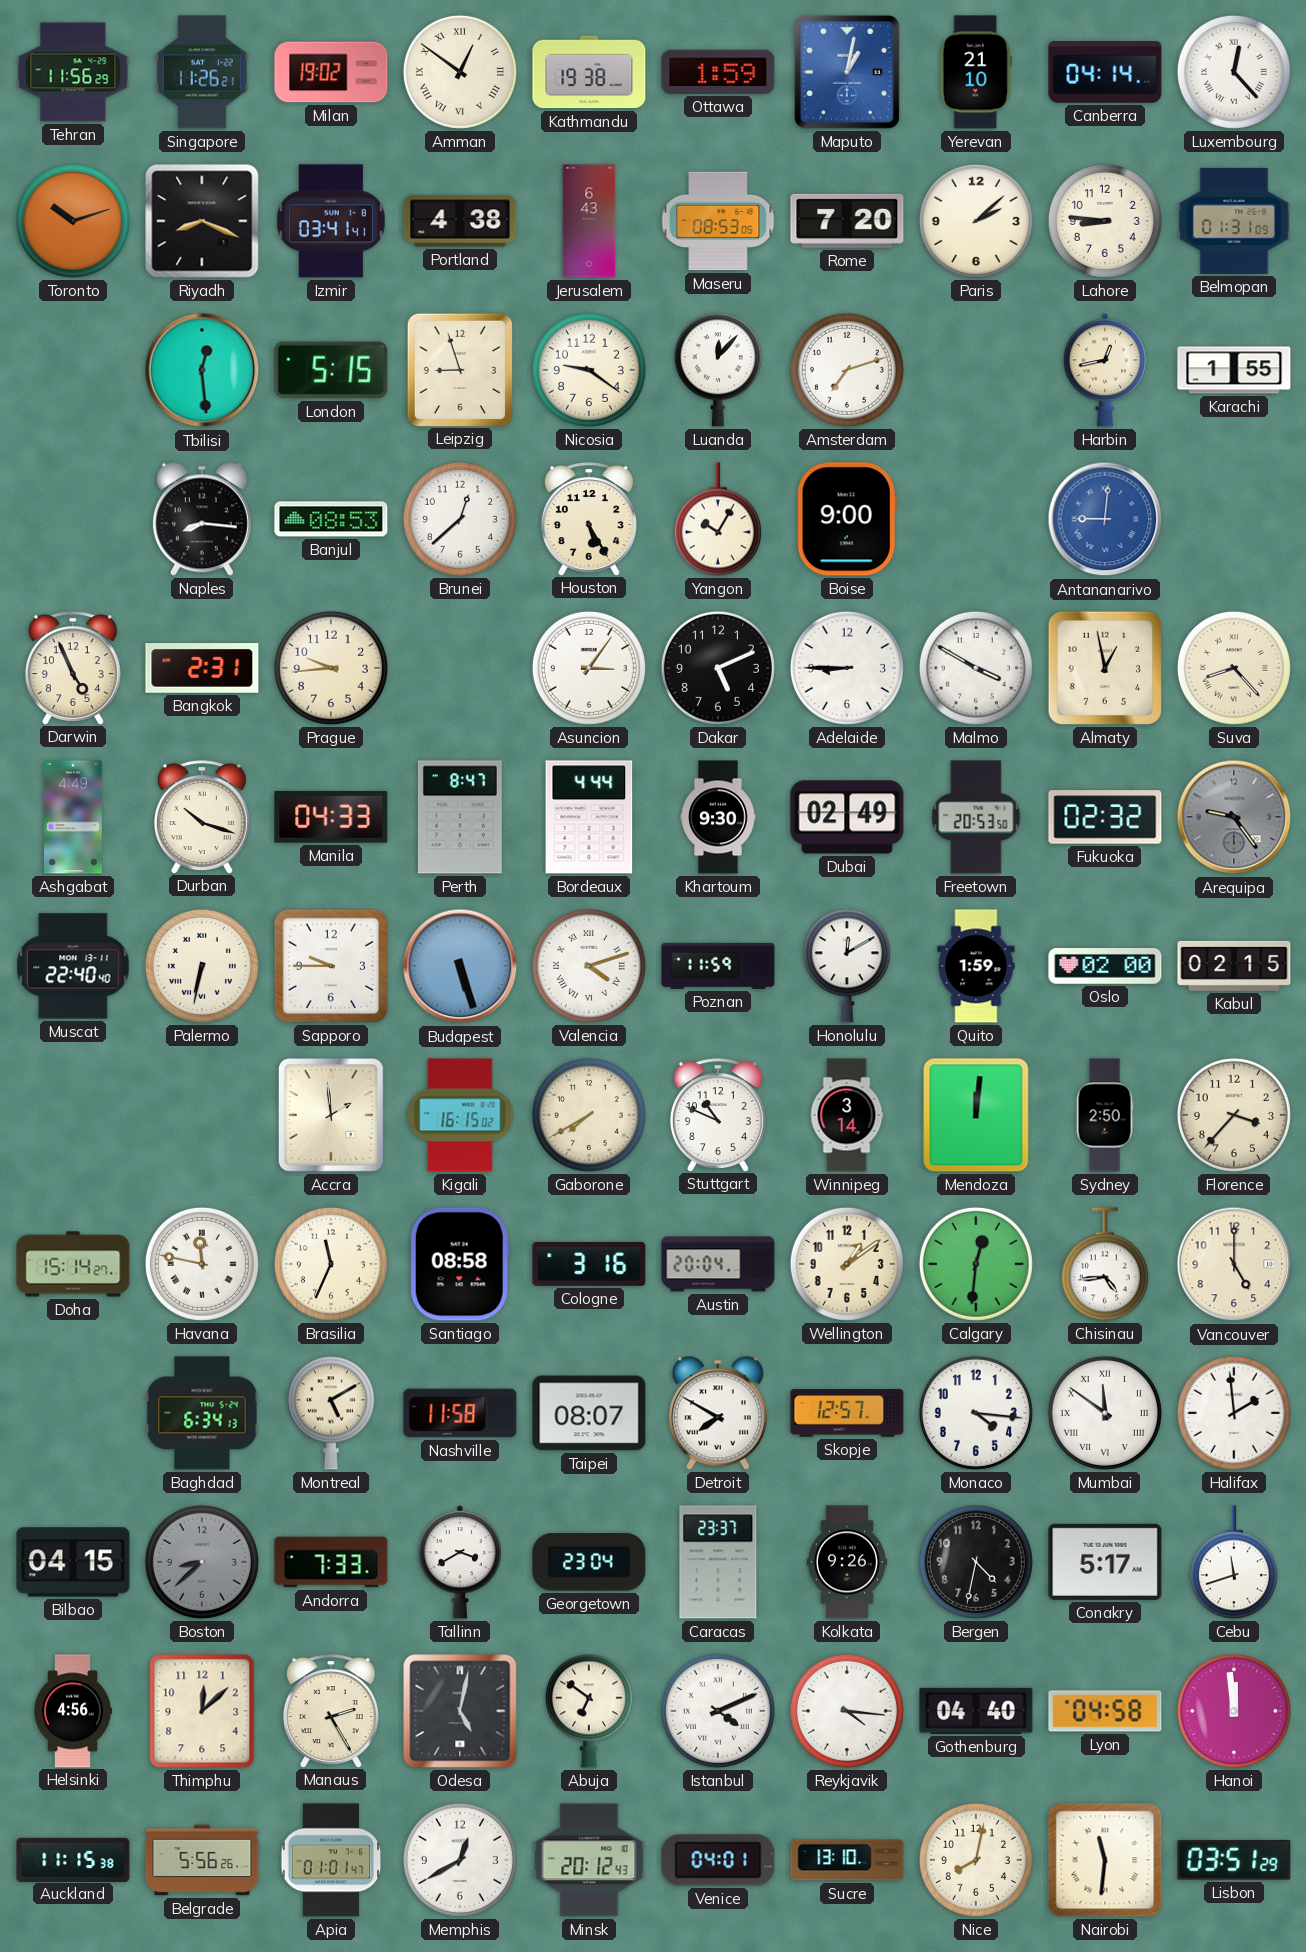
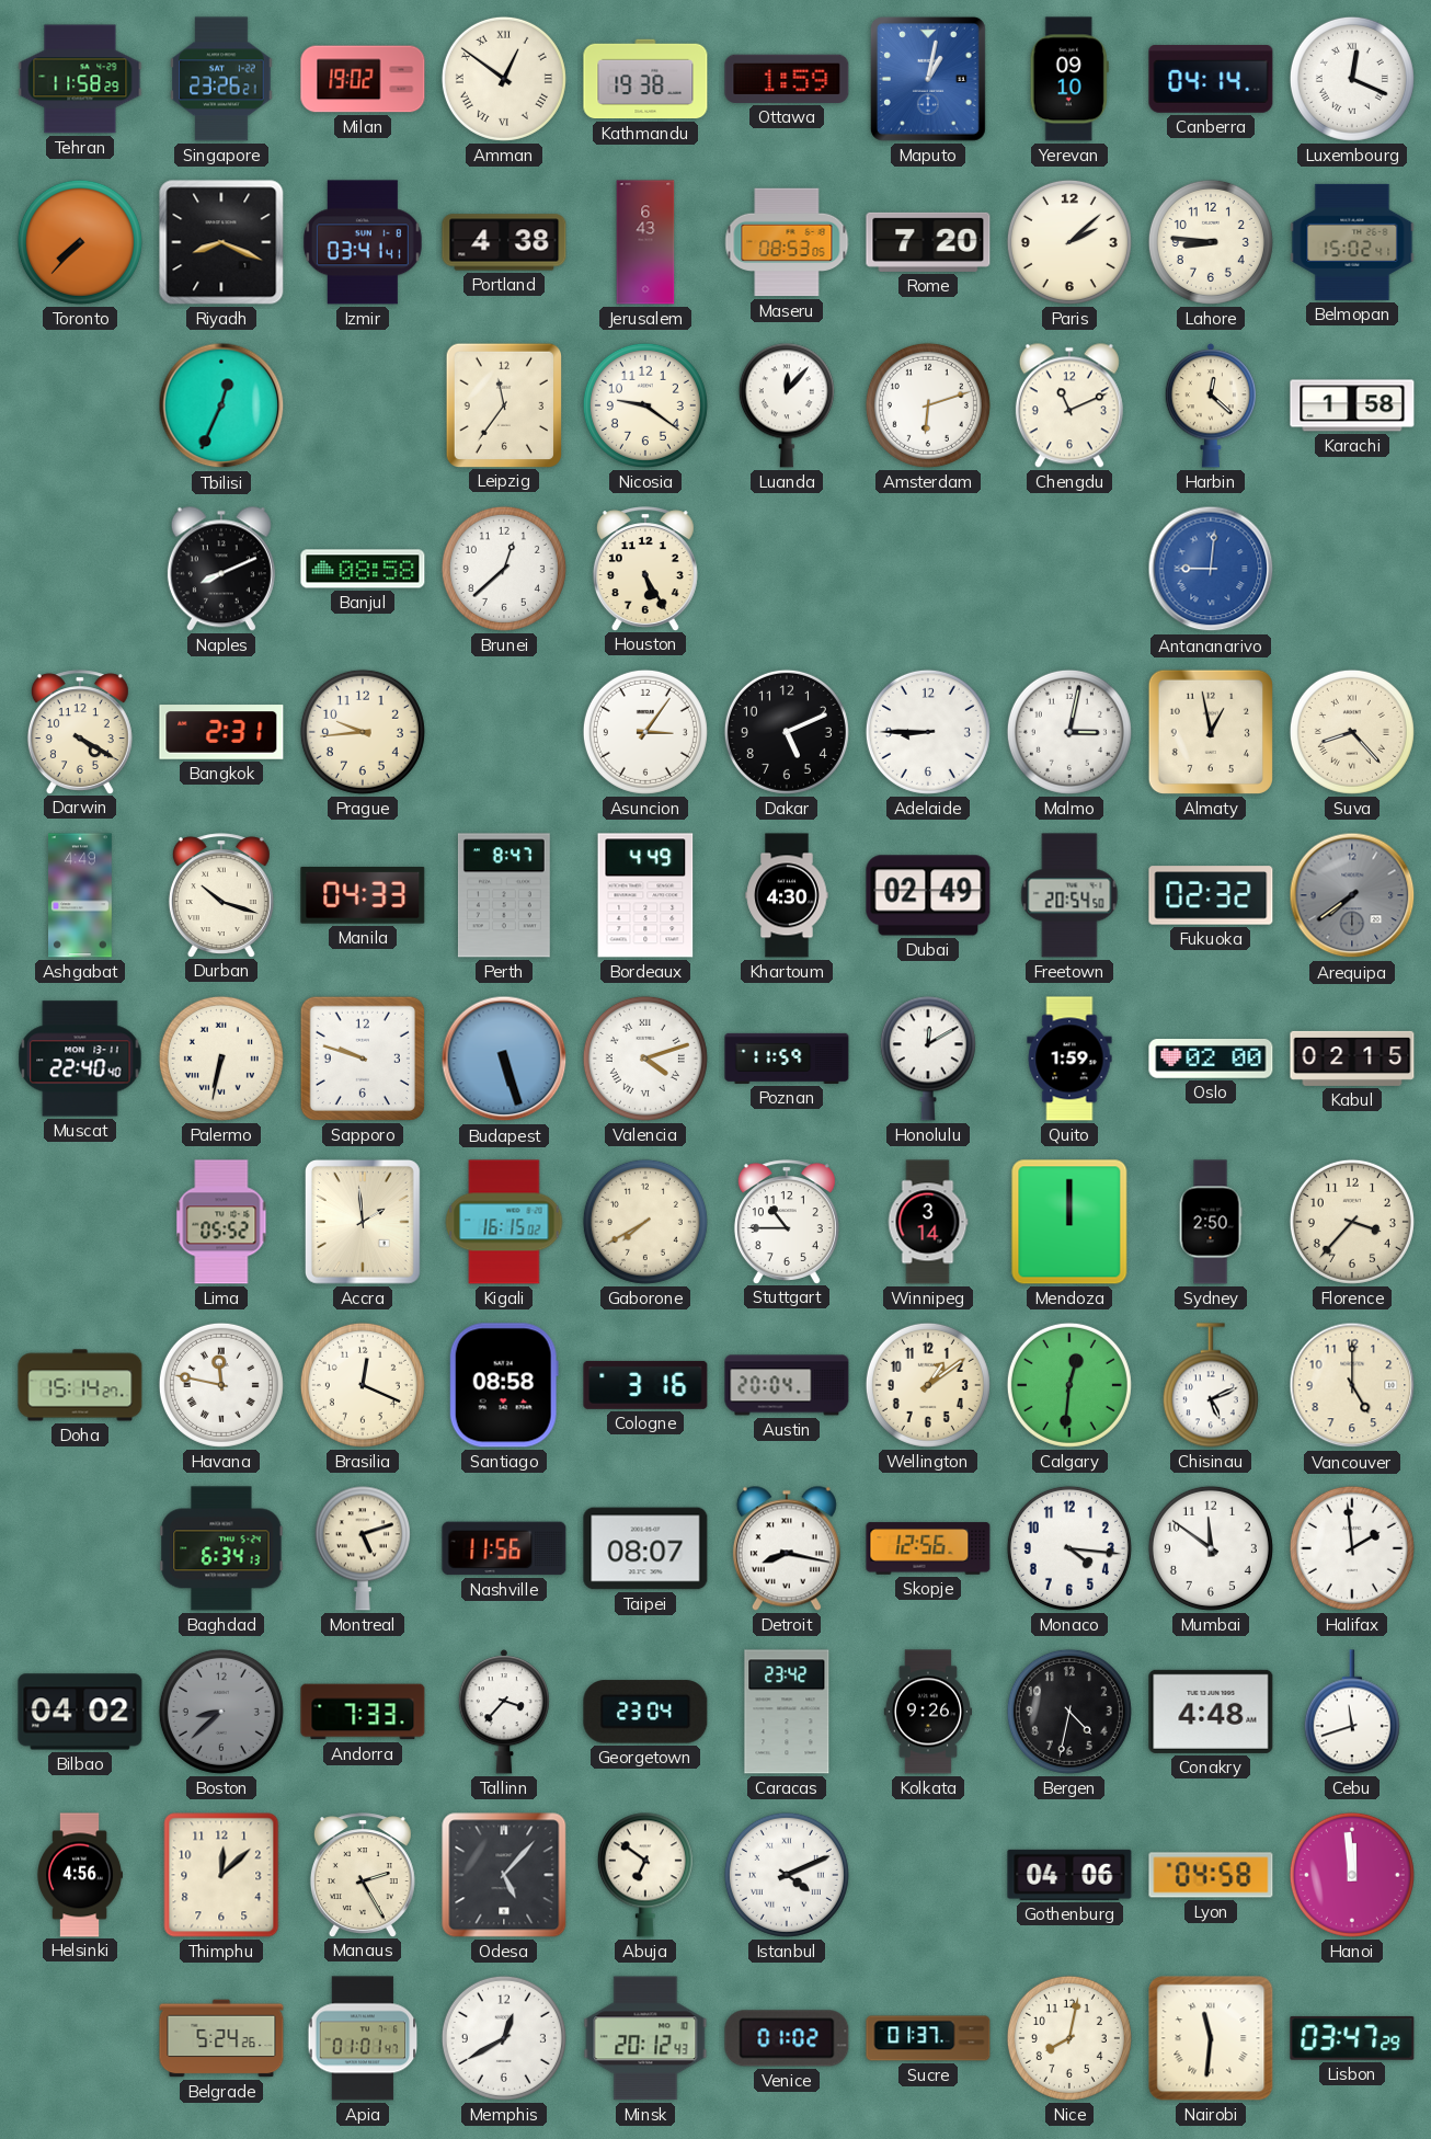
Tehran: 11:56 -> 11:58 (80, 79)
Singapore: 11:26 -> 23:26 (221, 79)
Yerevan: 21:10 -> 09:10 (1069, 79)
Luxembourg: 12:23 -> 12:19 (1352, 79)
Toronto: 10:12 -> 7:37 (80, 242)
Belmopan: 01:31 -> 15:02 (1352, 242)
Tbilisi: 12:29 -> 12:34 (221, 405)
London: 5:15 -> none (331, 370)
Leipzig: 8:57 -> 11:36 (503, 404)
Amsterdam: 7:12 -> 6:12 (928, 405)
Chengdu: none -> 11:11 (1069, 405)
Harbin: 12:43 -> 12:22 (1210, 405)
Karachi: 1:55 -> 1:58 (1352, 405)
Naples: 8:16 -> 8:11 (221, 569)
Banjul: 08:53 -> 08:58 (363, 569)
Yangon: 10:05 -> none (718, 519)
Boise: 9:00 -> none (847, 519)
Darwin: 4:56 -> 4:20 (80, 732)
Malmo: 3:50 -> 3:02 (1069, 732)
Bordeaux: 4:44 -> 4:49 (645, 895)
Khartoum: 9:30 -> 4:30 (787, 895)
Freetown: 20:53 -> 20:54 (1069, 895)
Arequipa: 9:24 -> 7:39 (1352, 895)
Sapporo: 9:45 -> 9:48 (363, 1059)
Lima: none -> 05:52 (221, 1222)
Stuttgart: 10:49 -> 10:45 (787, 1222)
Mendoza: 12:01 -> 12:00 (1069, 1222)
Brasilia: 11:34 -> 12:19 (363, 1385)
Chisinau: 4:44 -> 5:11 (1211, 1385)
Montreal: 5:10 -> 5:12 (363, 1548)
Nashville: 11:58 -> 11:56 (504, 1548)
Detroit: 7:50 -> 8:17 (787, 1548)
Skopje: 12:57 -> 12:56 (928, 1548)
Mumbai numerals: Roman -> Arabic (1211, 1548)
Bilbao: 04:15 -> 04:02 (80, 1712)
Tallinn: 3:40 -> 3:37 (503, 1712)
Caracas: 23:37 -> 23:42 (787, 1712)
Conakry: 5:17 -> 4:48 (1211, 1712)
Odesa: 5:02 -> 5:07 (504, 1875)
Reykjavik: 4:16 -> none (847, 1711)
Gothenburg: 04:40 -> 04:06 (1069, 1875)
Auckland: 11:15 -> none (73, 1859)
Belgrade: 5:56 -> 5:24 (221, 2038)
Venice: 04:01 -> 01:02 (787, 2038)
Sucre: 13:10 -> 01:37 (928, 2038)
Lisbon: 03:51 -> 03:47 (1352, 2038)
